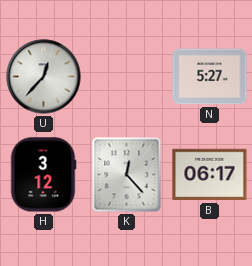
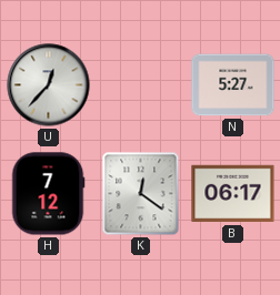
H: 3:12 -> 7:12 (48, 194)
K: 12:23 -> 12:21 (141, 194)
